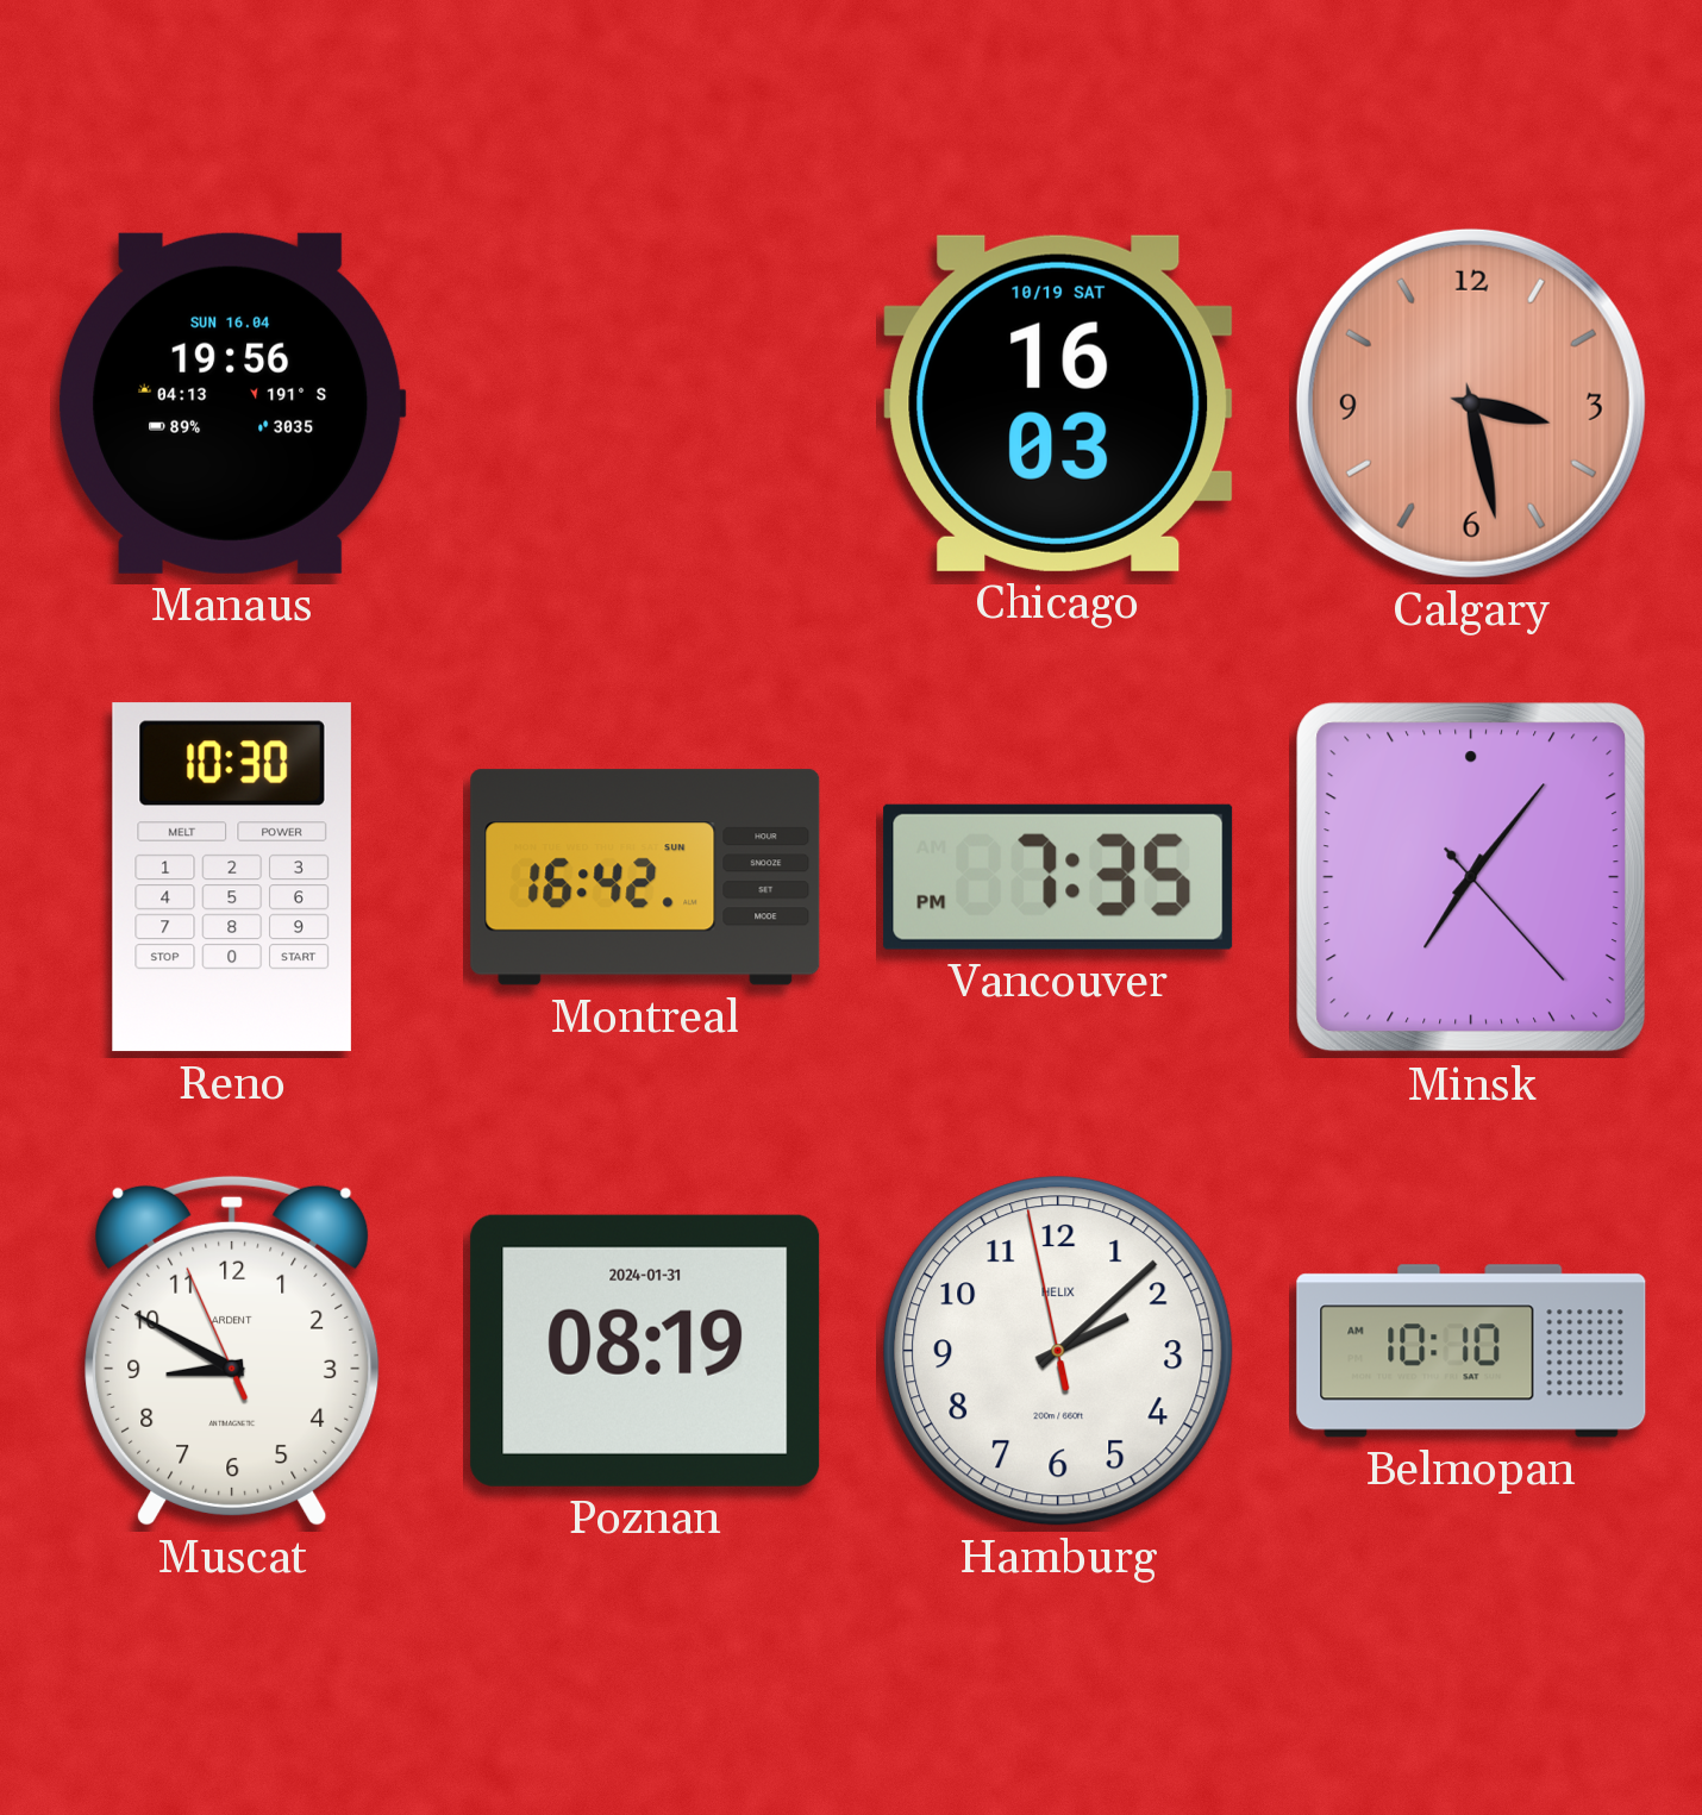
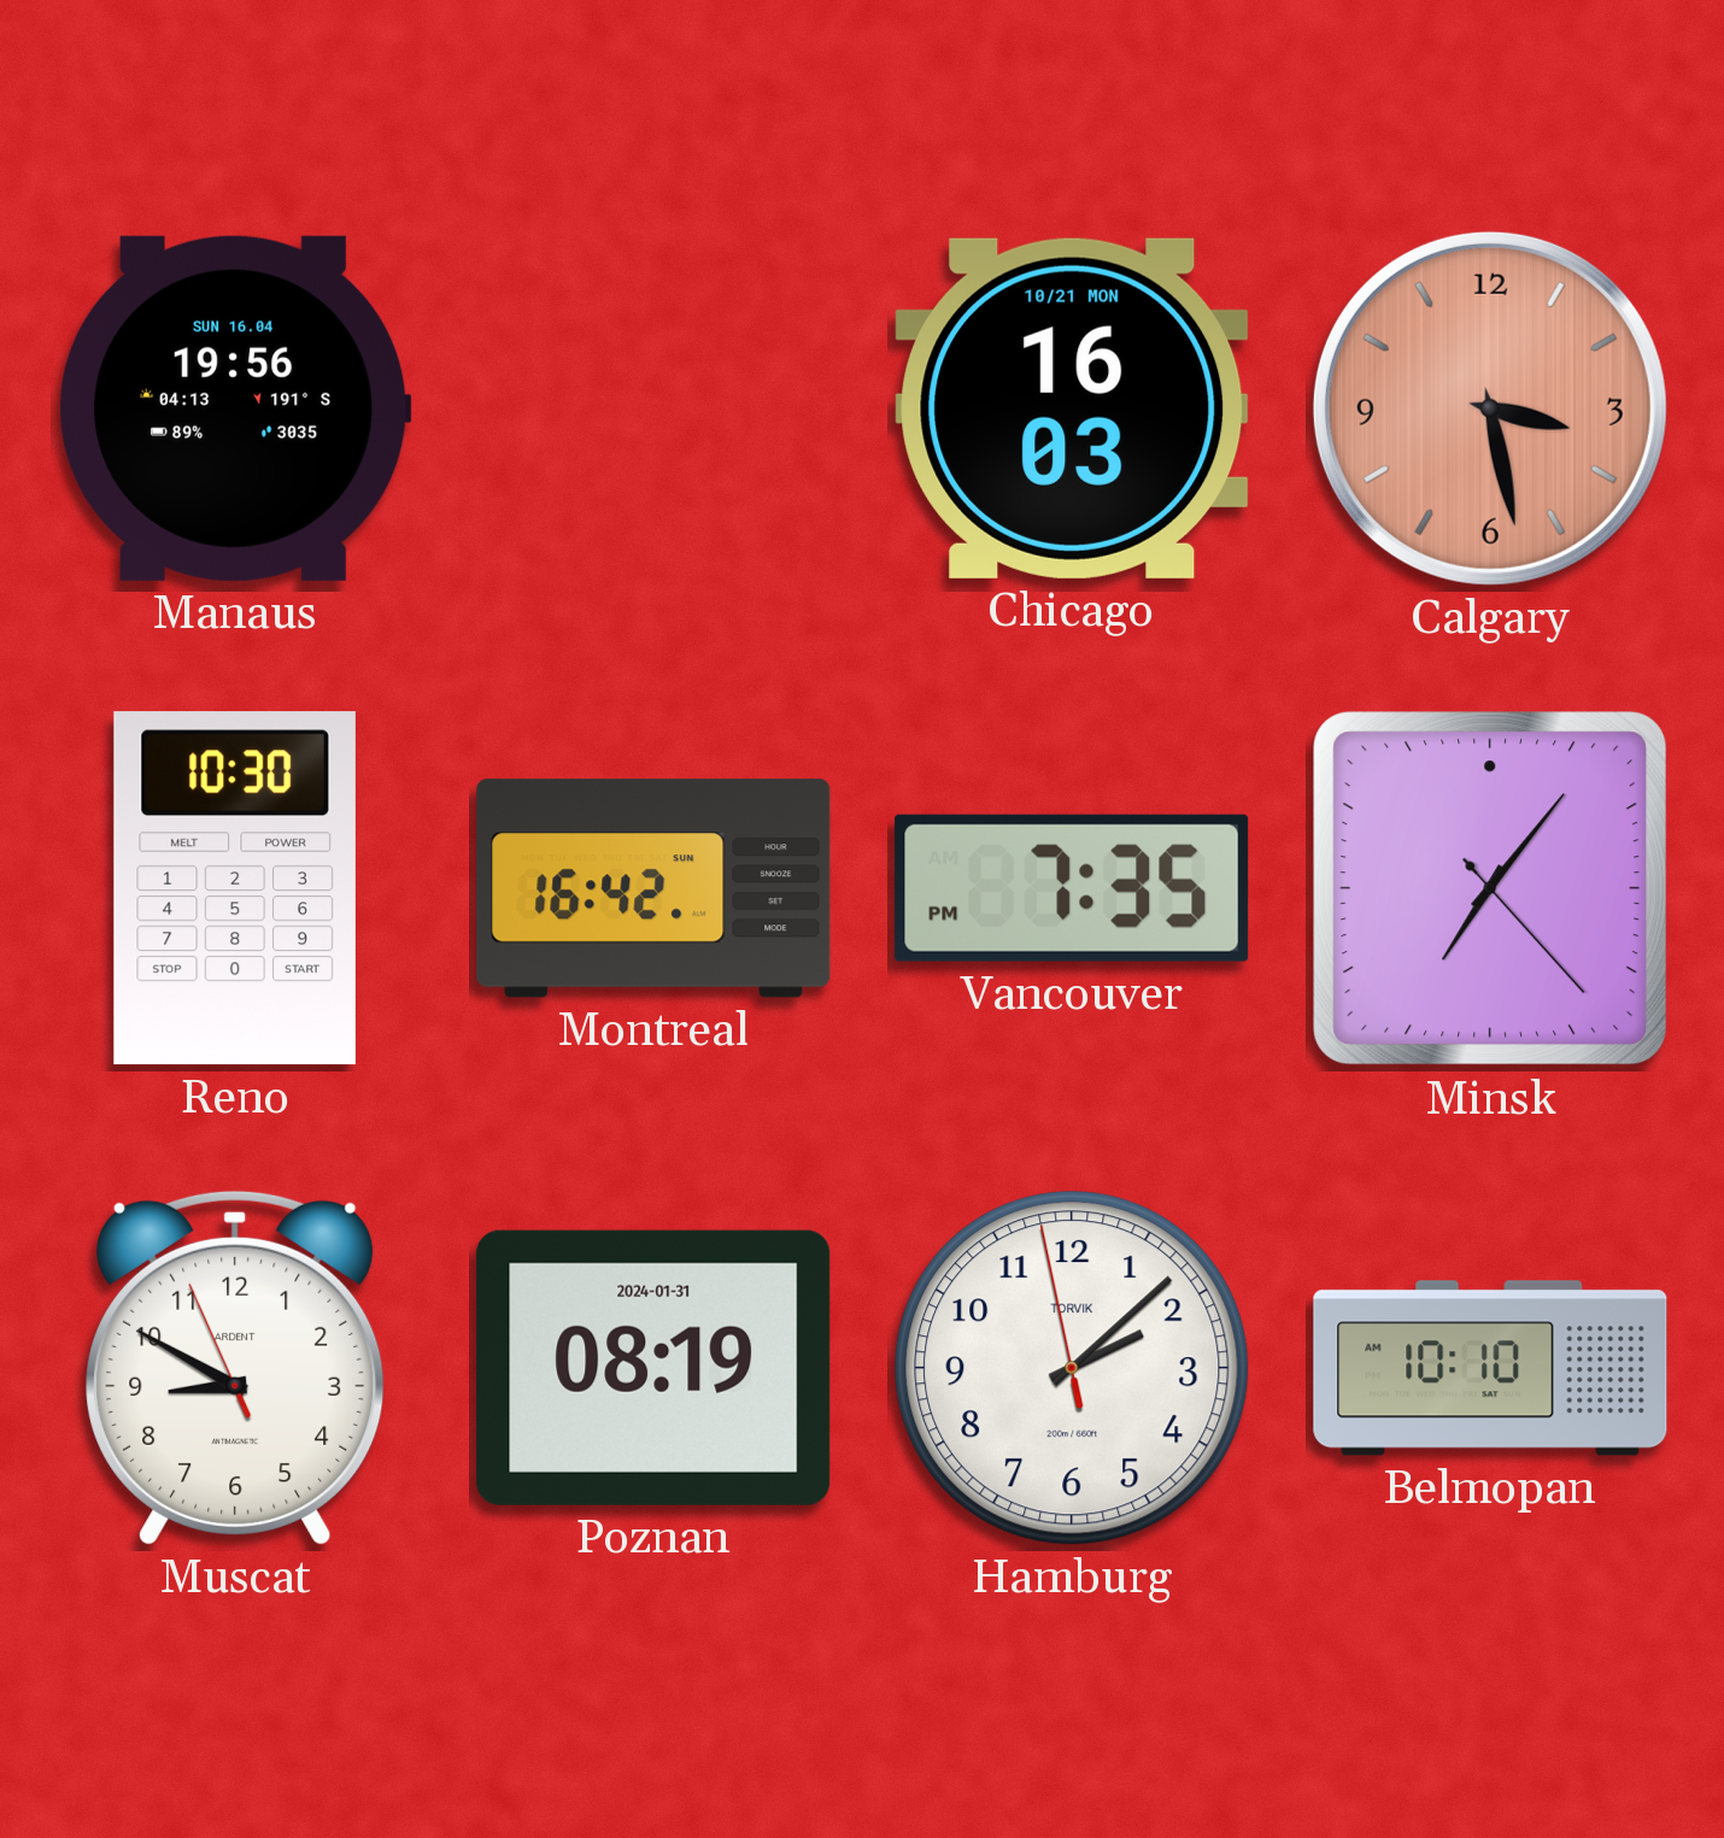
Chicago date: 10/19 SAT -> 10/21 MON (1072, 409)
Hamburg brand: HELIX -> TORVIK (1072, 1368)
